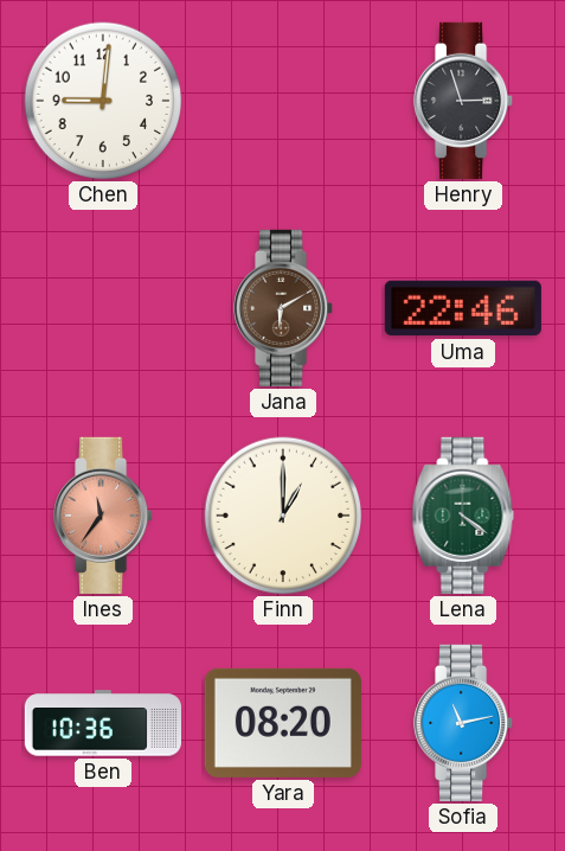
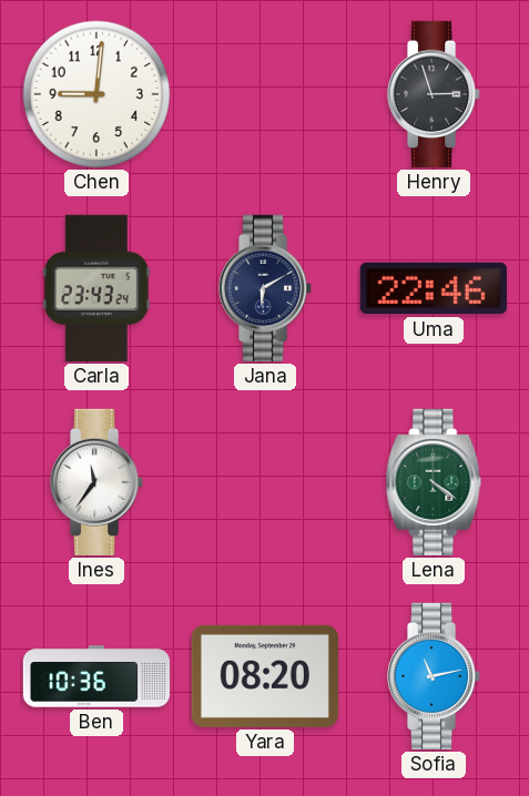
Carla: none -> 23:43 (96, 288)
Jana dial: brown -> navy (266, 288)
Ines dial: salmon -> white (98, 482)
Finn: 1:00 -> none (283, 516)
